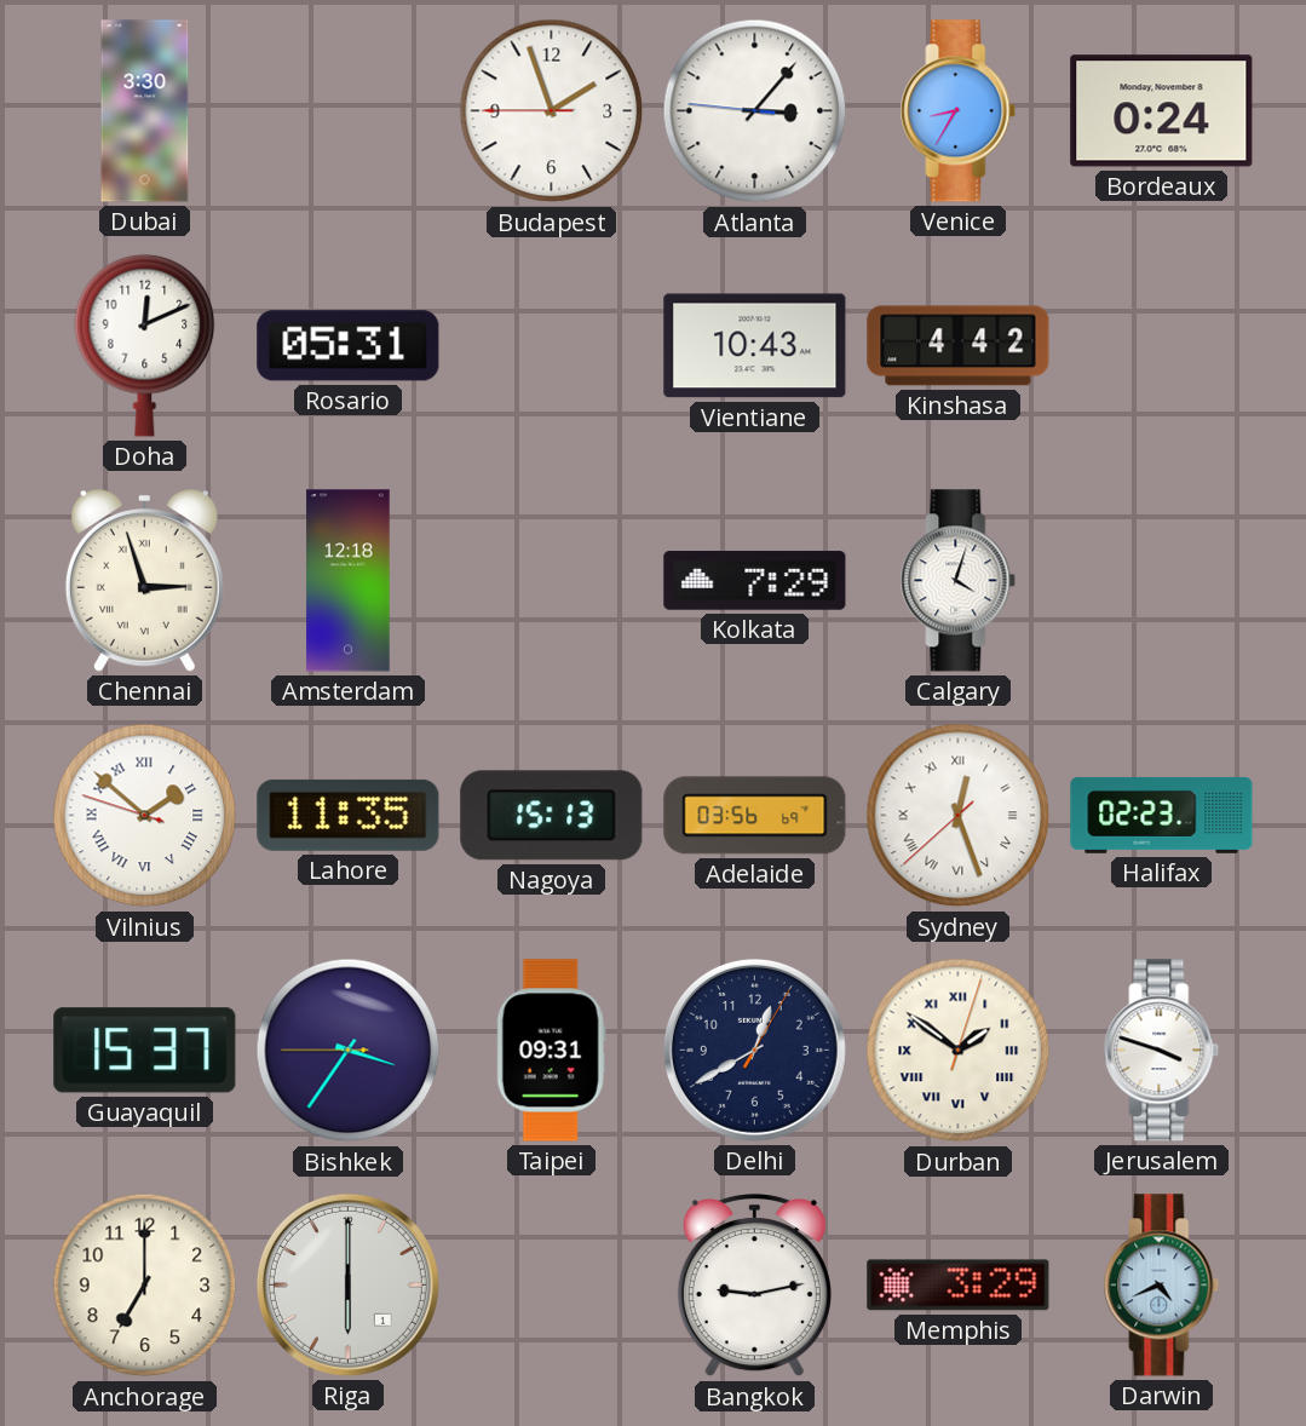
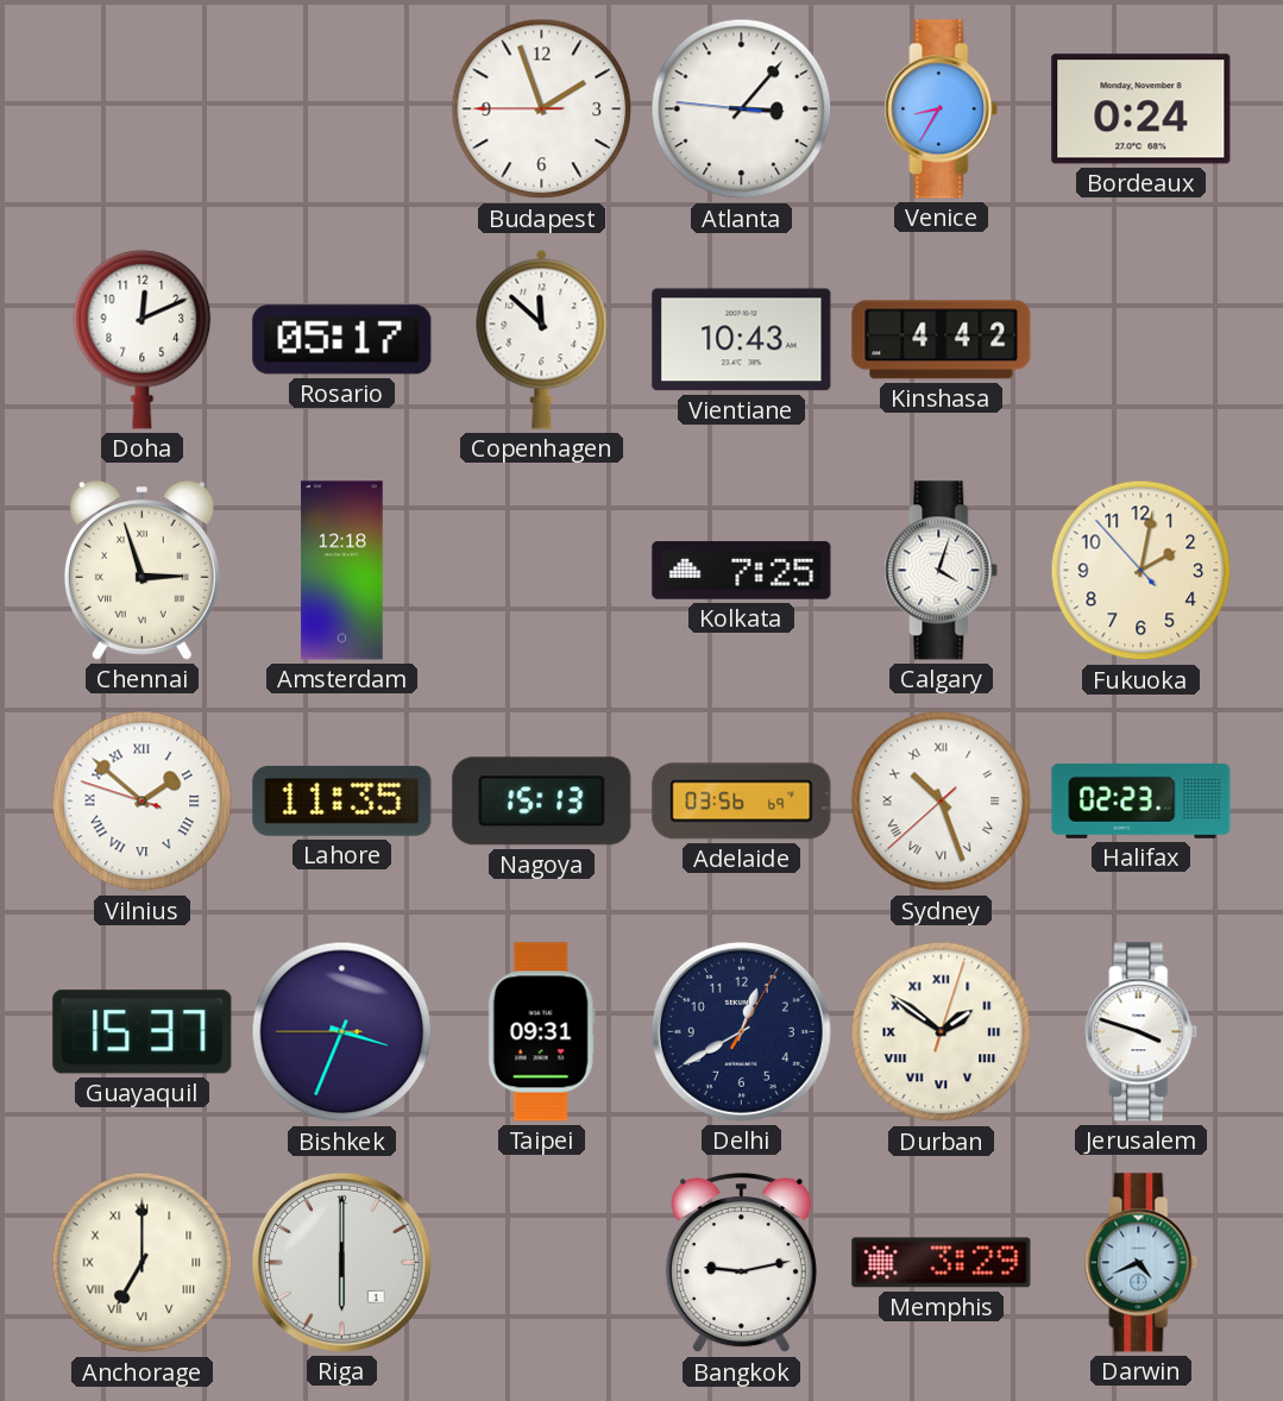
Dubai: 3:30 -> none (145, 111)
Rosario: 05:31 -> 05:17 (342, 340)
Copenhagen: none -> 11:52 (542, 339)
Kolkata: 7:29 -> 7:25 (742, 571)
Fukuoka: none -> 2:01 (1142, 571)
Sydney: 12:26 -> 10:26 (942, 802)
Bishkek: 3:35 -> 3:33 (342, 1032)
Anchorage numerals: Arabic -> Roman (143, 1263)
